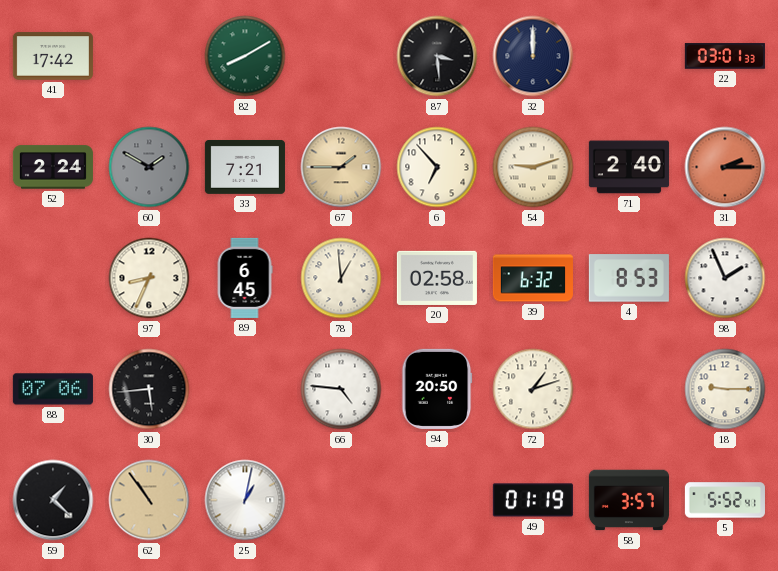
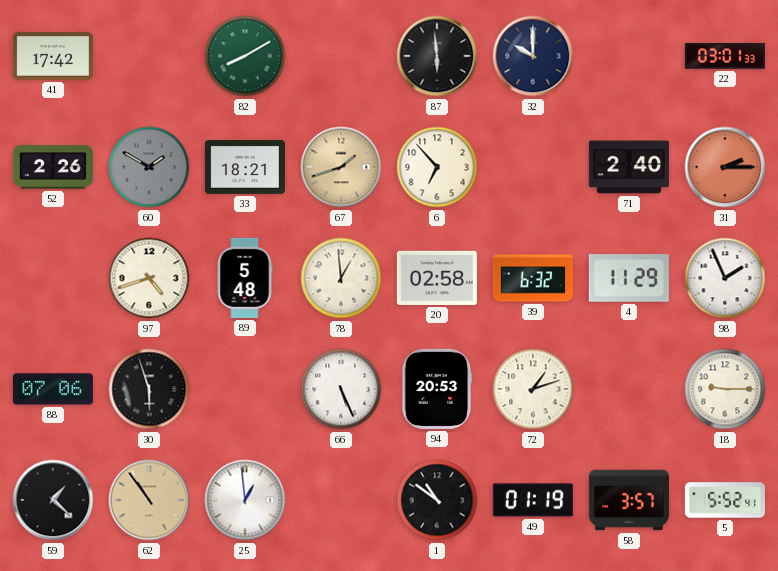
87: 3:29 -> 5:59 (437, 56)
32: 12:00 -> 10:00 (533, 56)
52: 2:24 -> 2:26 (53, 167)
33: 7:21 -> 18:21 (245, 168)
67: 1:45 -> 1:42 (341, 167)
54: 9:12 -> none (533, 167)
97: 8:34 -> 4:42 (149, 278)
89: 6:45 -> 5:48 (245, 278)
4: 8:53 -> 11:29 (629, 278)
30: 5:44 -> 5:57 (149, 389)
66: 4:46 -> 5:26 (341, 389)
94: 20:50 -> 20:53 (437, 389)
25: 1:02 -> 12:59 (245, 500)
1: none -> 10:51 (437, 500)
